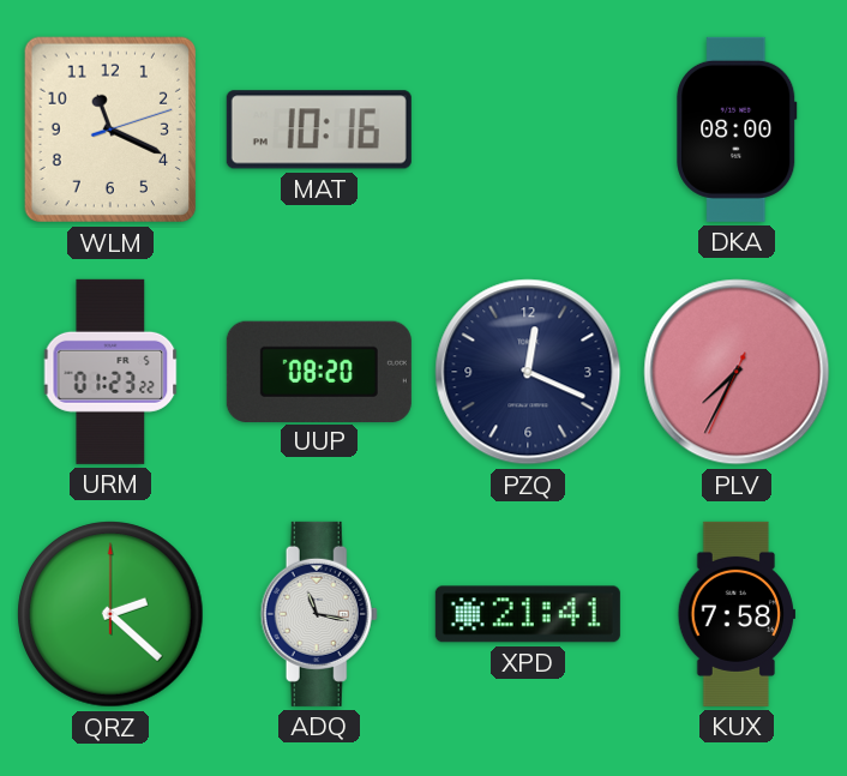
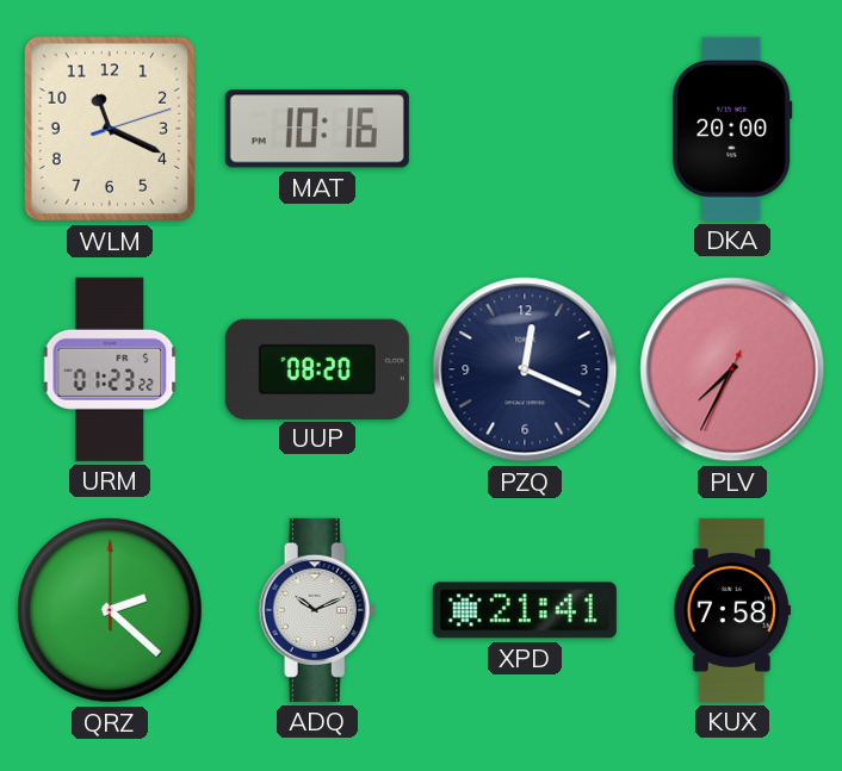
DKA: 08:00 -> 20:00 (732, 129)
ADQ: 11:17 -> 10:11 (317, 610)
